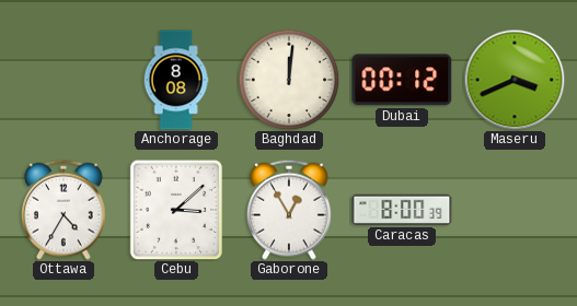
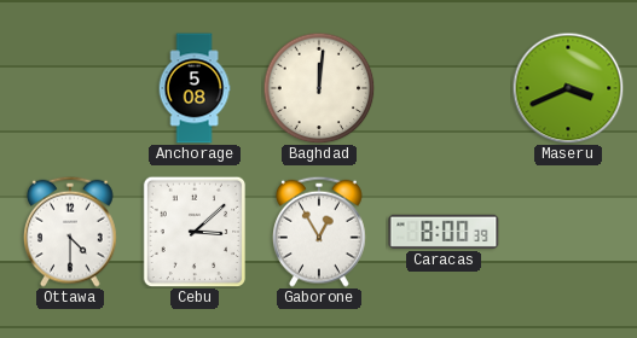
Anchorage: 8:08 -> 5:08 (195, 88)
Dubai: 00:12 -> none (402, 80)
Ottawa: 4:35 -> 4:30 (71, 232)
